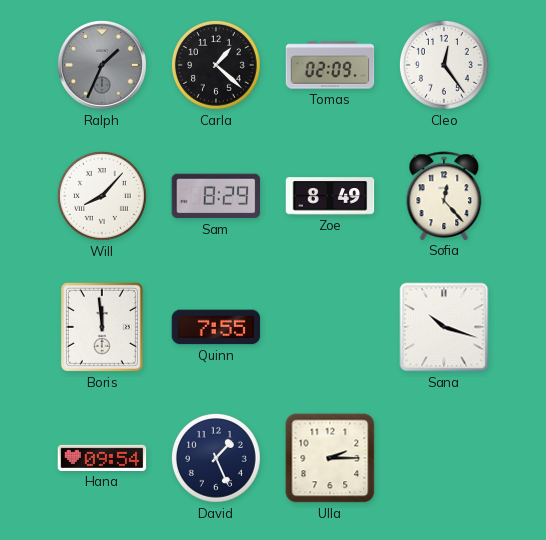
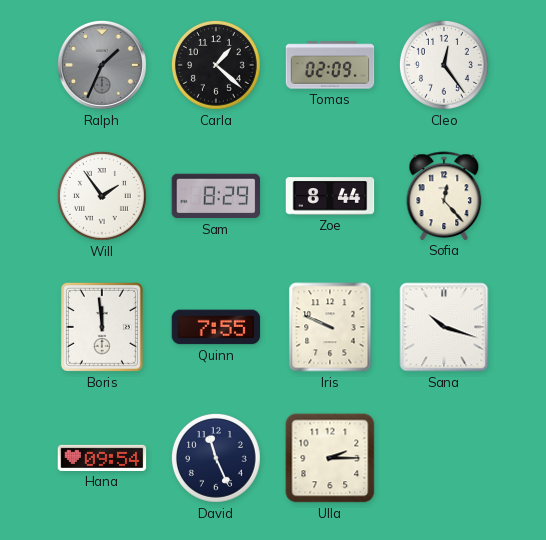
Will: 8:07 -> 1:54 (102, 196)
Zoe: 8:49 -> 8:44 (330, 196)
Iris: none -> 9:49 (330, 327)
David: 1:26 -> 11:26 (216, 458)
